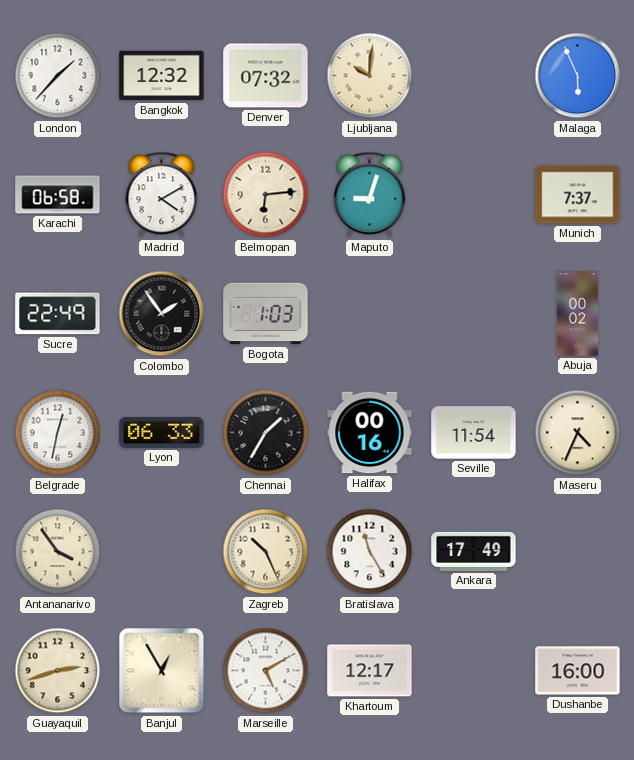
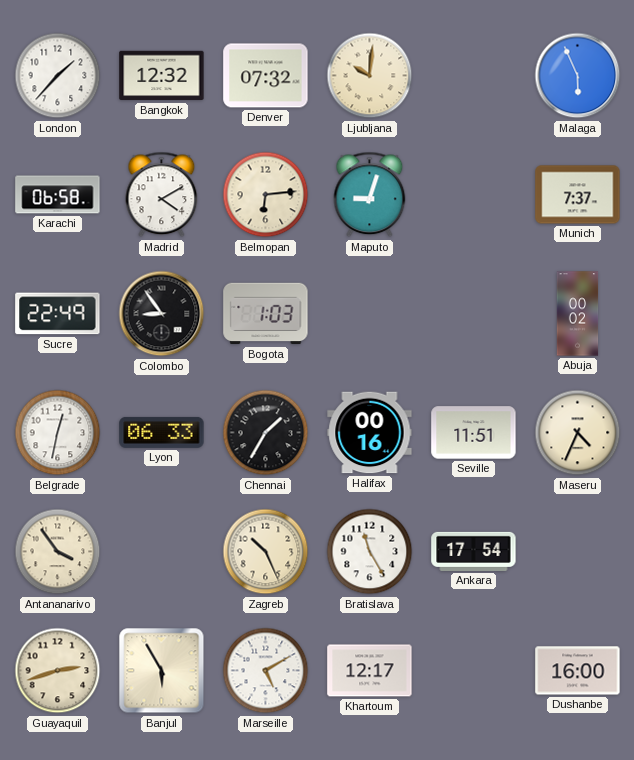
Colombo: 1:54 -> 8:54 (162, 314)
Seville: 11:54 -> 11:51 (474, 433)
Ankara: 17:49 -> 17:54 (474, 551)
Banjul: 12:55 -> 5:55 (162, 671)
